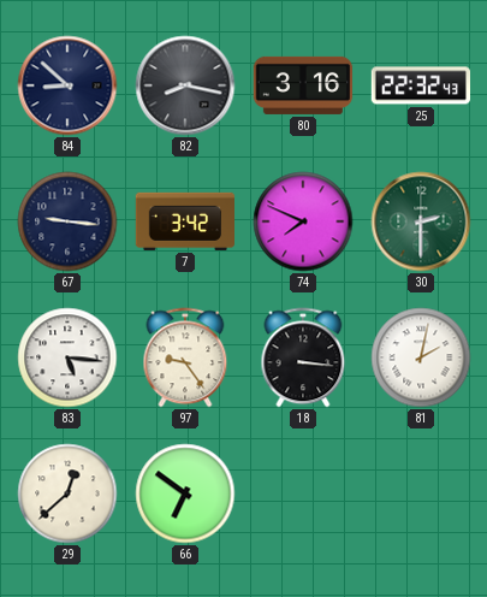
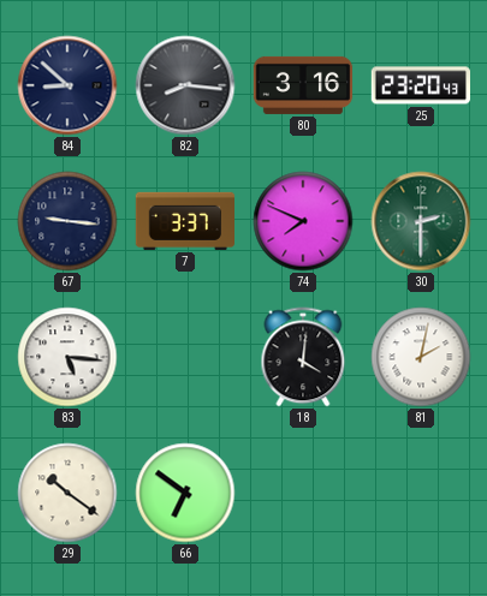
82: 8:17 -> 8:16 (185, 85)
25: 22:32 -> 23:20 (420, 85)
7: 3:42 -> 3:37 (184, 221)
97: 9:24 -> none (185, 357)
18: 3:16 -> 4:01 (303, 357)
29: 12:38 -> 10:21 (67, 493)
